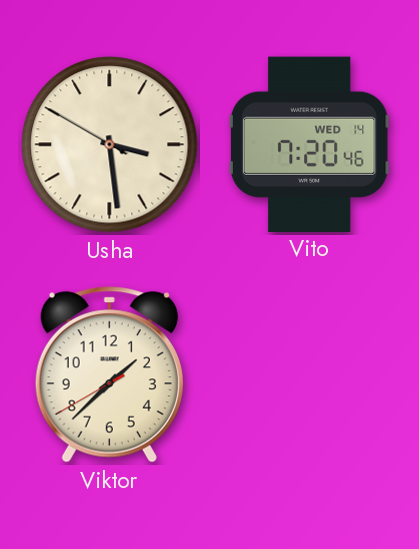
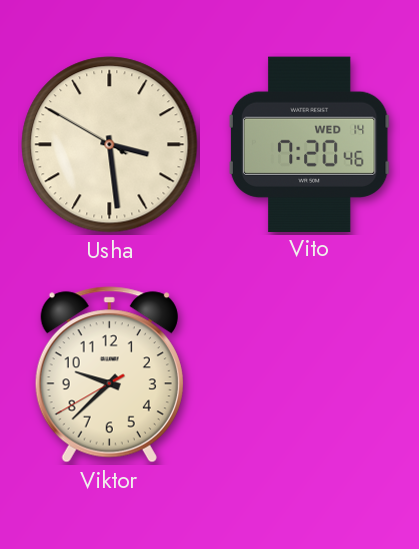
Viktor: 1:37 -> 9:37 (109, 375)
